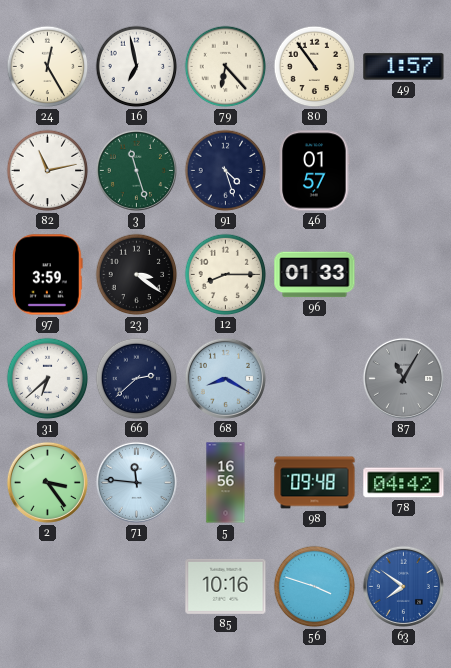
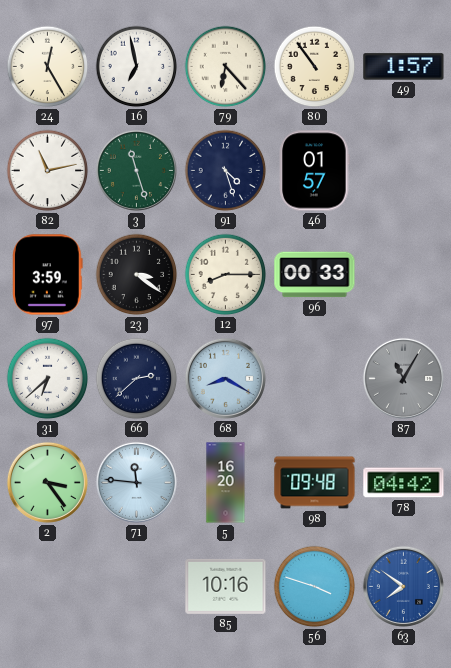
96: 01:33 -> 00:33 (315, 275)
5: 16:56 -> 16:20 (226, 483)
